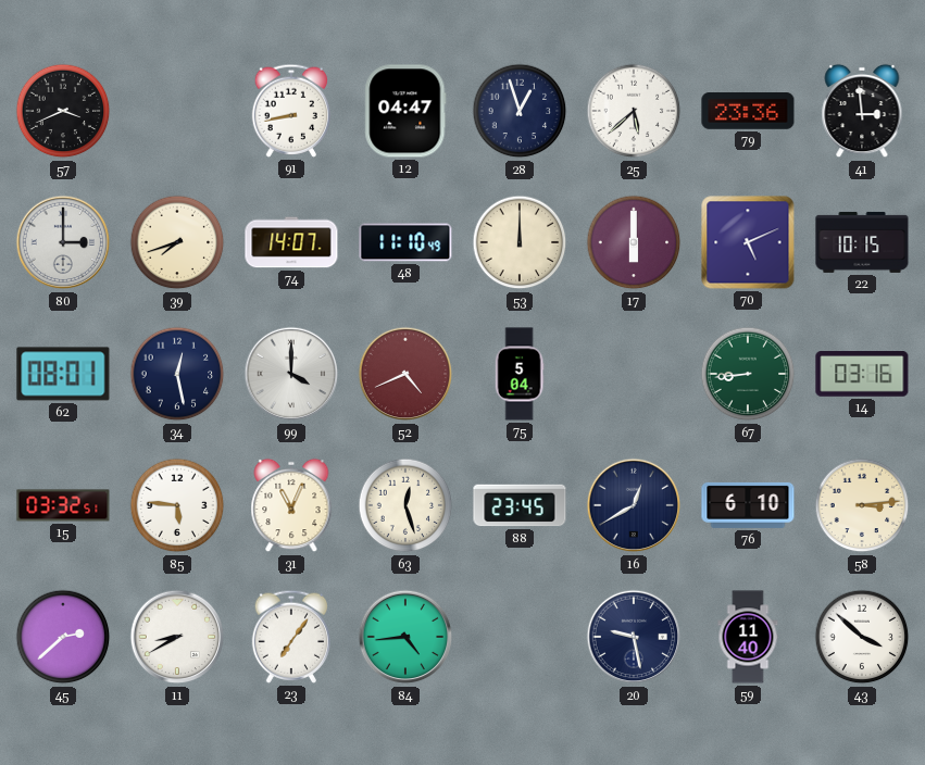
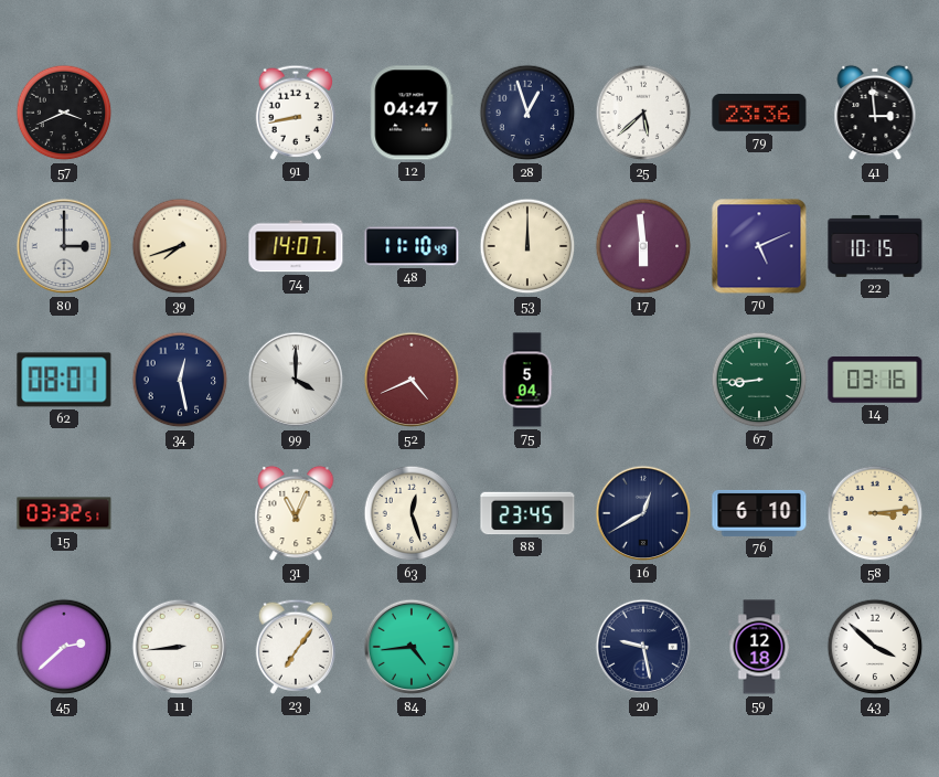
17: 6:00 -> 5:59 (643, 246)
85: 5:46 -> none (177, 505)
11: 8:40 -> 8:44 (180, 647)
59: 11:40 -> 12:18 (759, 647)
